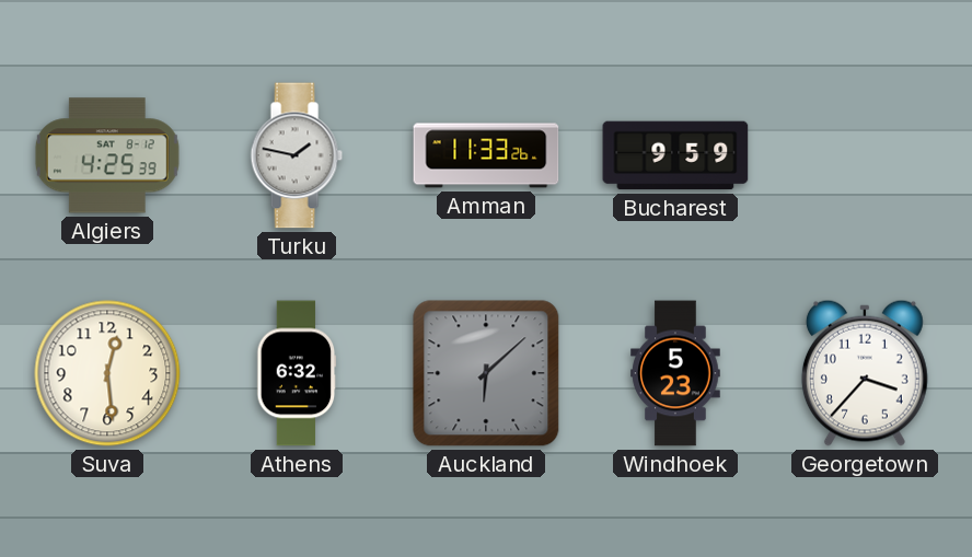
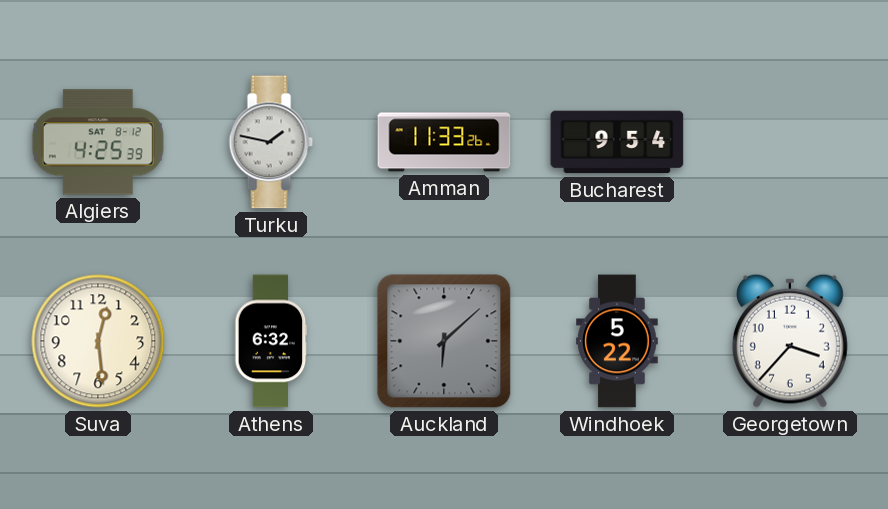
Bucharest: 9:59 -> 9:54 (617, 142)
Windhoek: 5:23 -> 5:22 (617, 341)
